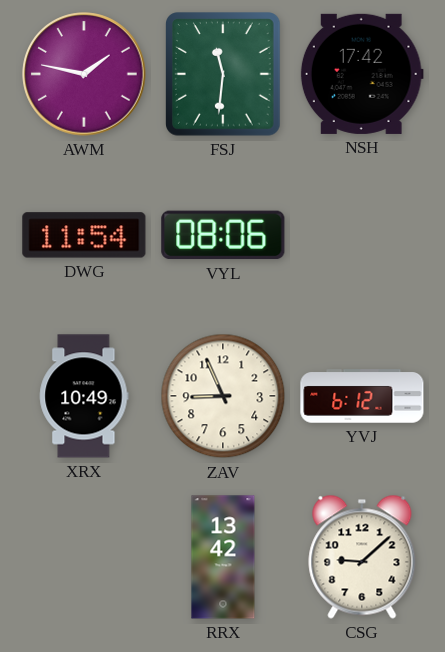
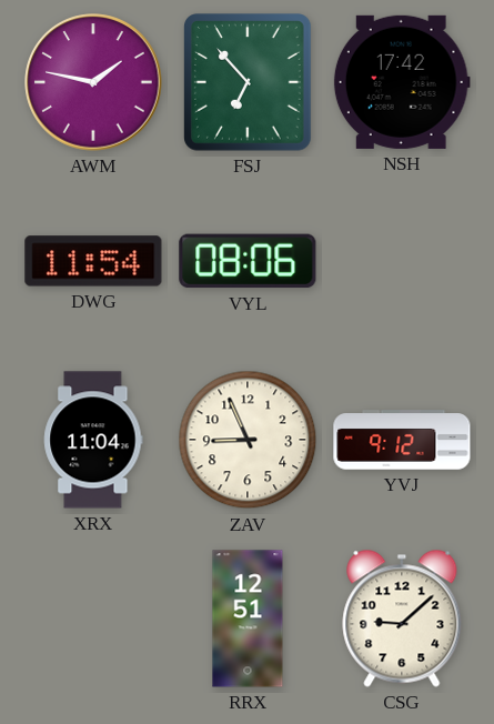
FSJ: 11:31 -> 6:53 (249, 82)
XRX: 10:49 -> 11:04 (93, 440)
YVJ: 6:12 -> 9:12 (402, 440)
RRX: 13:42 -> 12:51 (248, 619)
